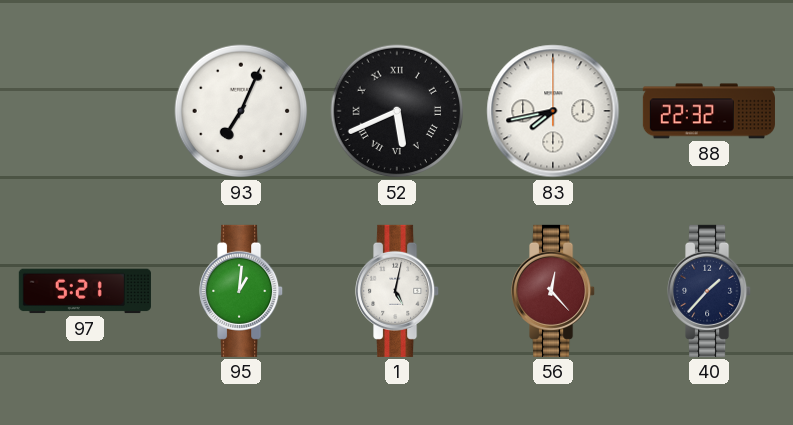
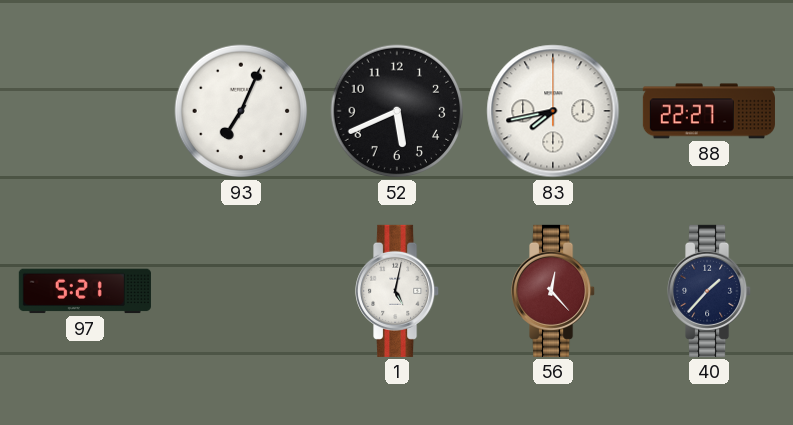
52 numerals: Roman -> Arabic (397, 111)
88: 22:32 -> 22:27 (709, 111)
95: 1:01 -> none (242, 291)
